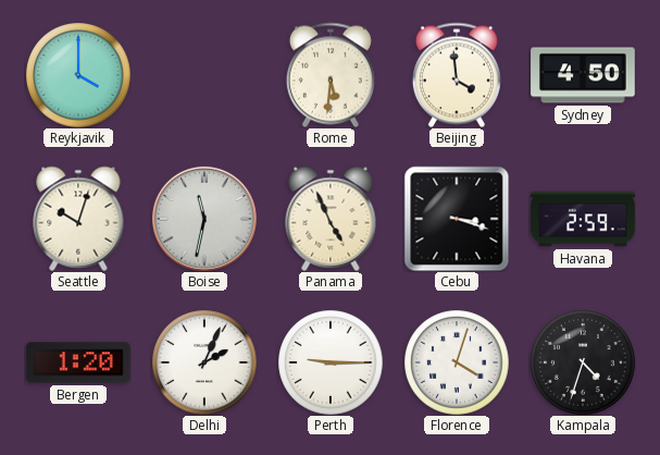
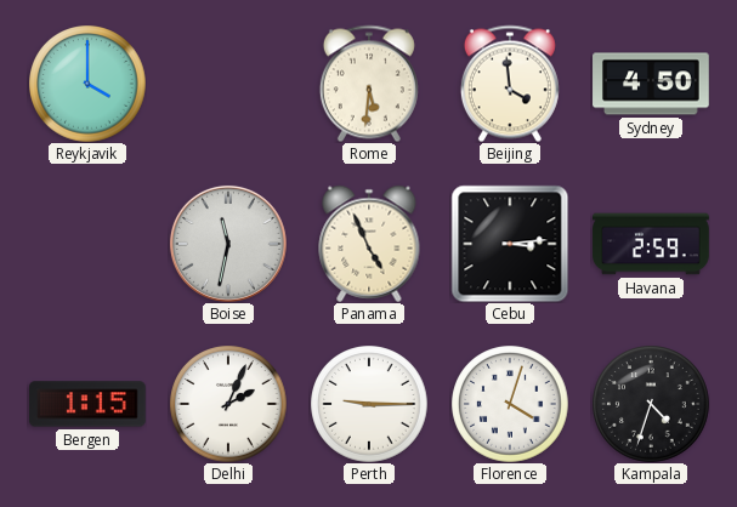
Seattle: 10:03 -> none (78, 219)
Cebu: 3:18 -> 3:14 (510, 244)
Bergen: 1:20 -> 1:15 (89, 404)
